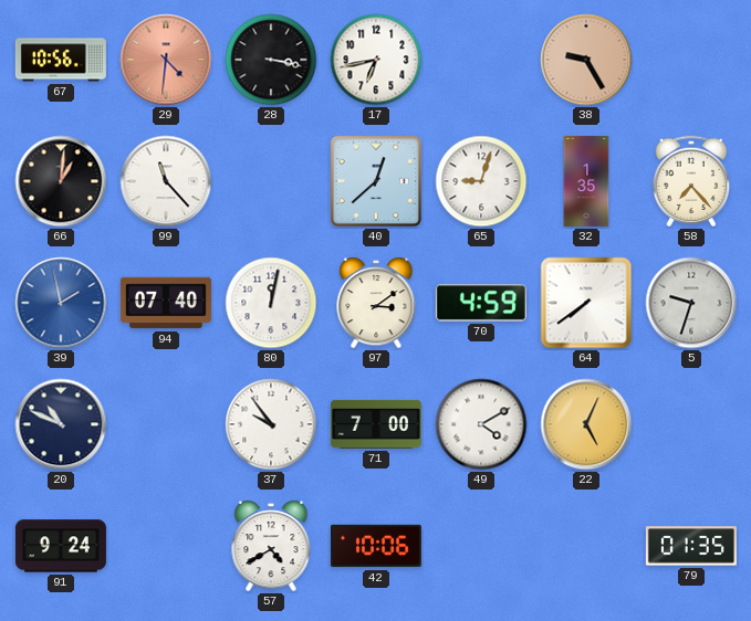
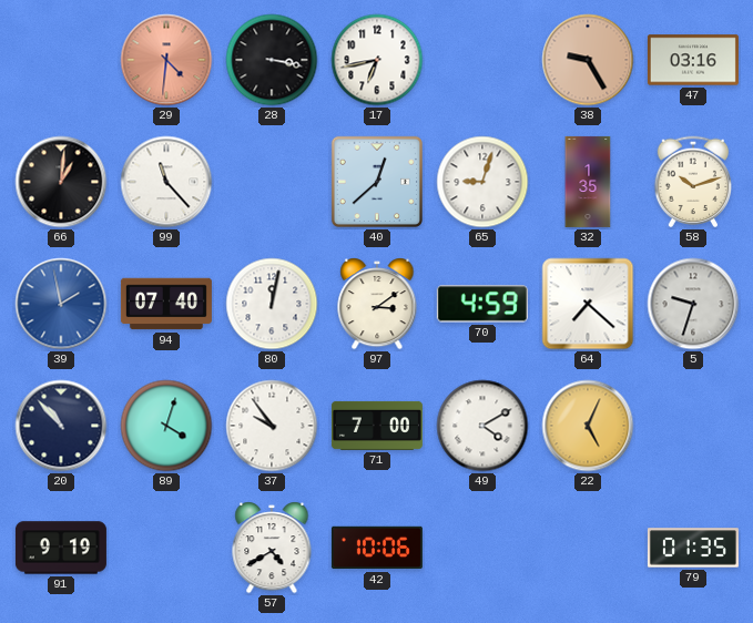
67: 10:56 -> none (61, 60)
47: none -> 03:16 (693, 60)
58: 7:23 -> 10:12 (693, 182)
64: 7:39 -> 7:22 (588, 304)
20: 10:49 -> 10:53 (61, 426)
89: none -> 4:03 (166, 426)
91: 9:24 -> 9:19 (61, 548)
